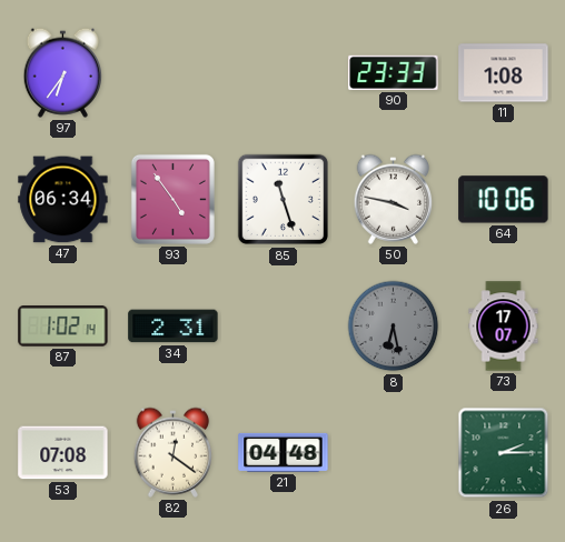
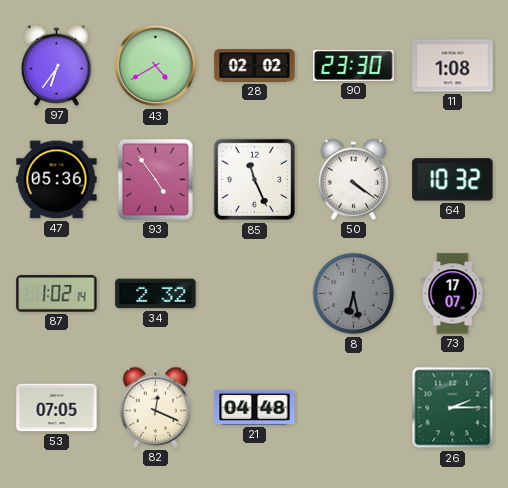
43: none -> 4:40 (156, 66)
28: none -> 02:02 (255, 66)
90: 23:33 -> 23:30 (354, 65)
47: 06:34 -> 05:36 (57, 180)
85: 11:27 -> 11:26 (255, 180)
50: 3:47 -> 4:21 (354, 179)
64: 10:06 -> 10:32 (453, 180)
34: 2:31 -> 2:32 (156, 294)
53: 07:08 -> 07:05 (57, 408)
82: 12:21 -> 12:19 (156, 407)
